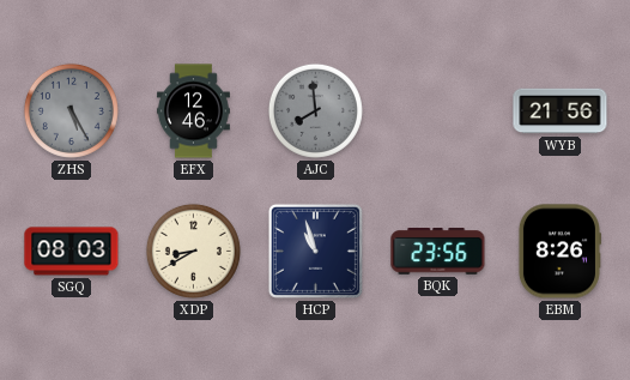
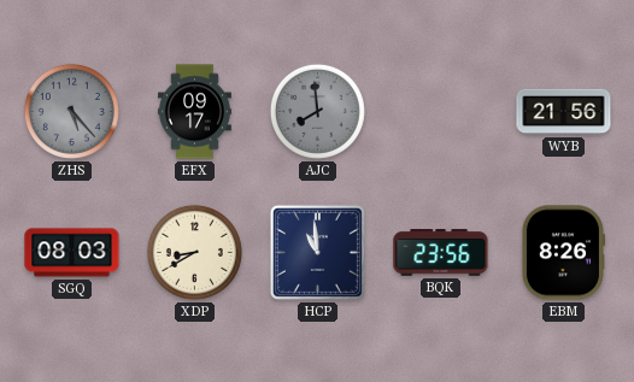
ZHS: 5:25 -> 5:23 (71, 111)
EFX: 12:46 -> 09:17 (194, 112)
HCP: 10:57 -> 10:59 (317, 252)
